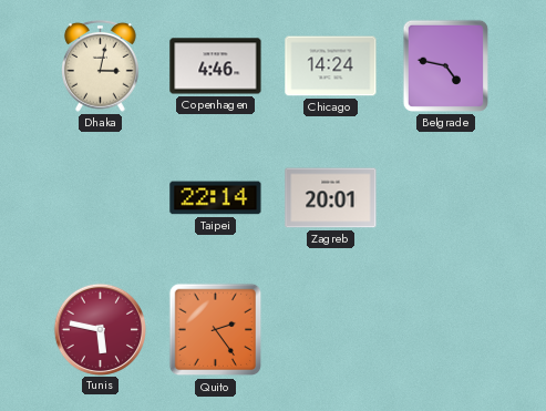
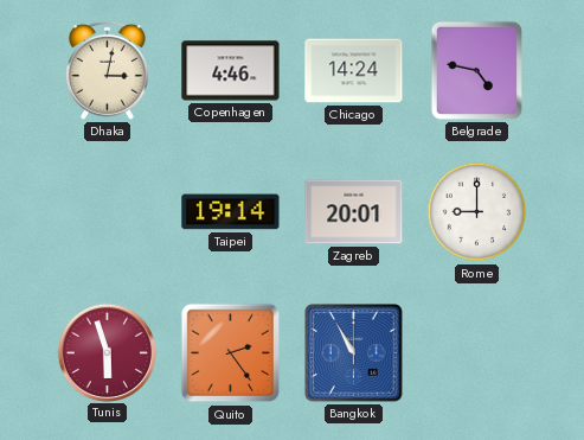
Taipei: 22:14 -> 19:14 (231, 212)
Rome: none -> 9:00 (477, 212)
Tunis: 5:47 -> 5:57 (107, 352)
Bangkok: none -> 10:55 (354, 353)
